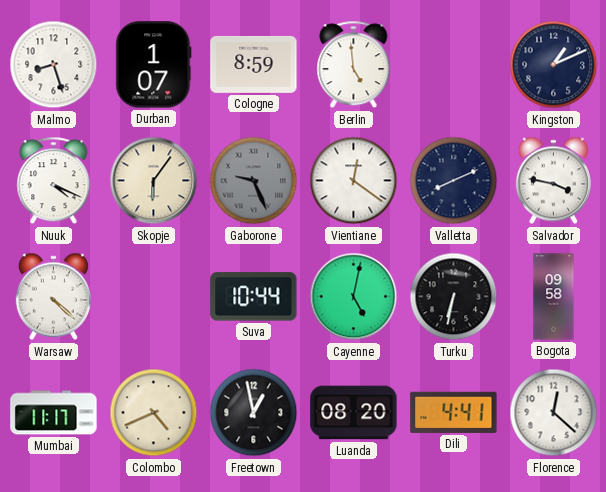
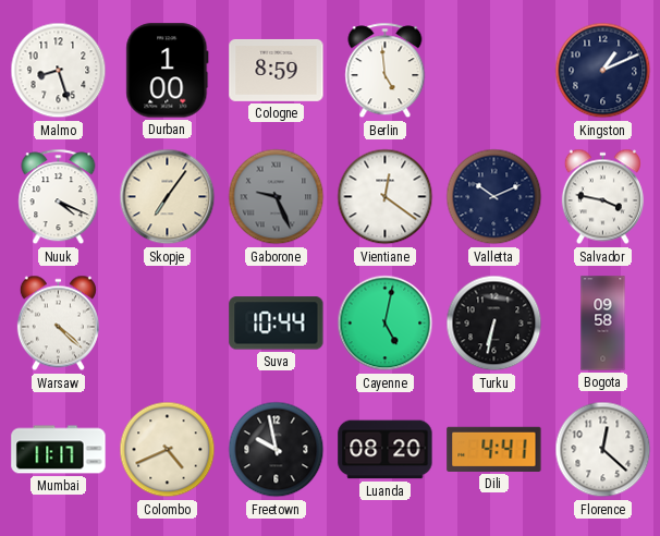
Durban: 1:07 -> 1:00 (168, 71)
Skopje: 6:06 -> 7:06 (168, 197)
Valletta: 8:11 -> 10:11 (494, 197)
Freetown: 12:58 -> 9:58 (277, 450)
